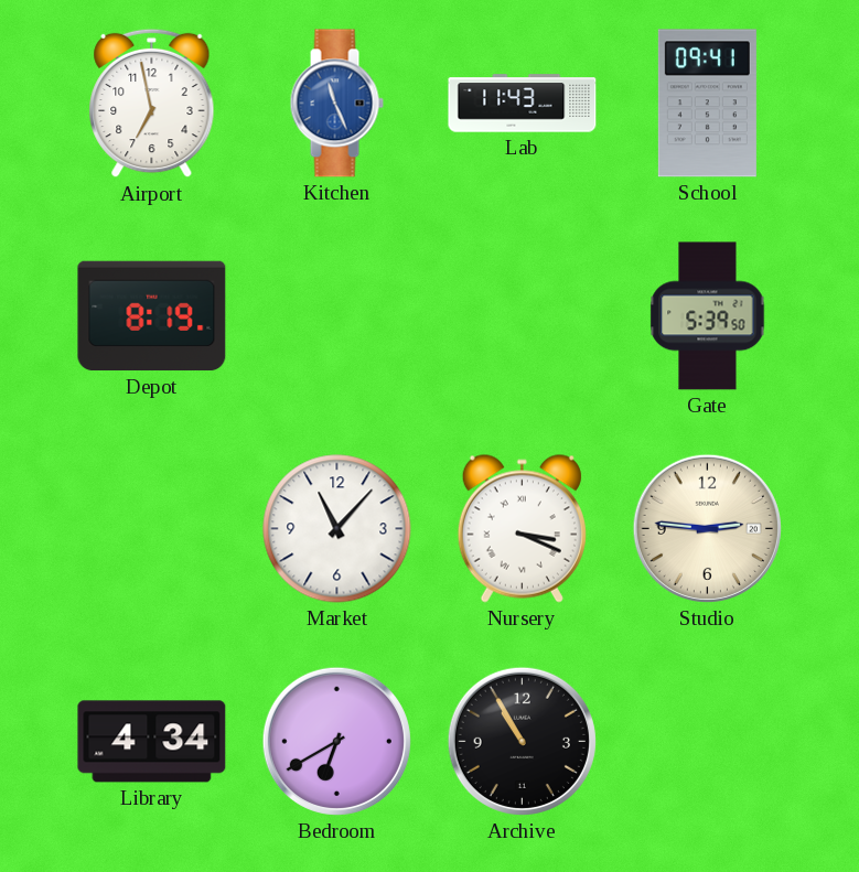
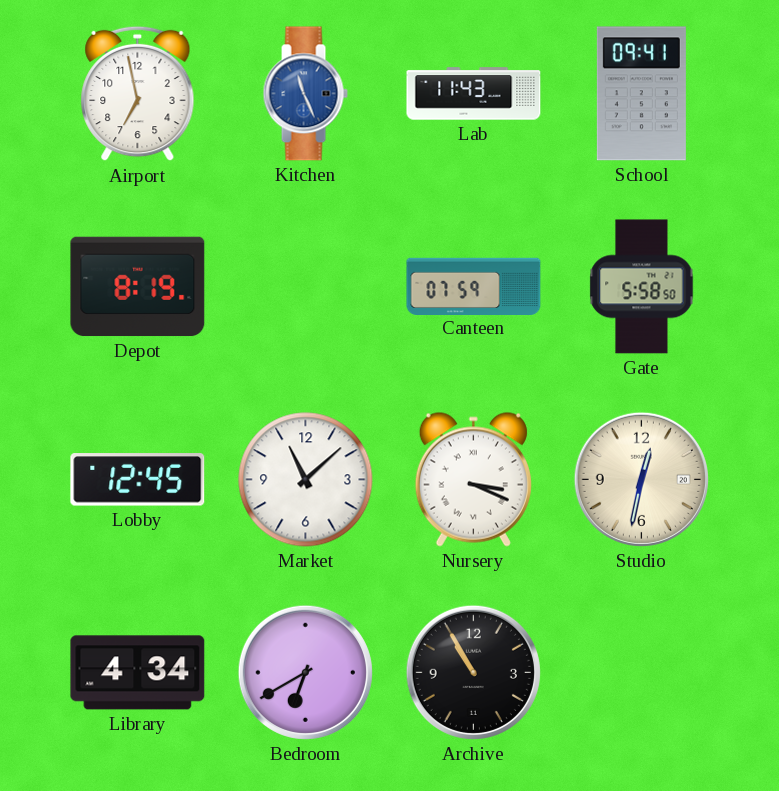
Canteen: none -> 07:59 (474, 286)
Gate: 5:39 -> 5:58 (642, 287)
Lobby: none -> 12:45 (138, 480)
Market: 11:07 -> 11:08 (306, 480)
Studio: 2:46 -> 12:32 (641, 479)
